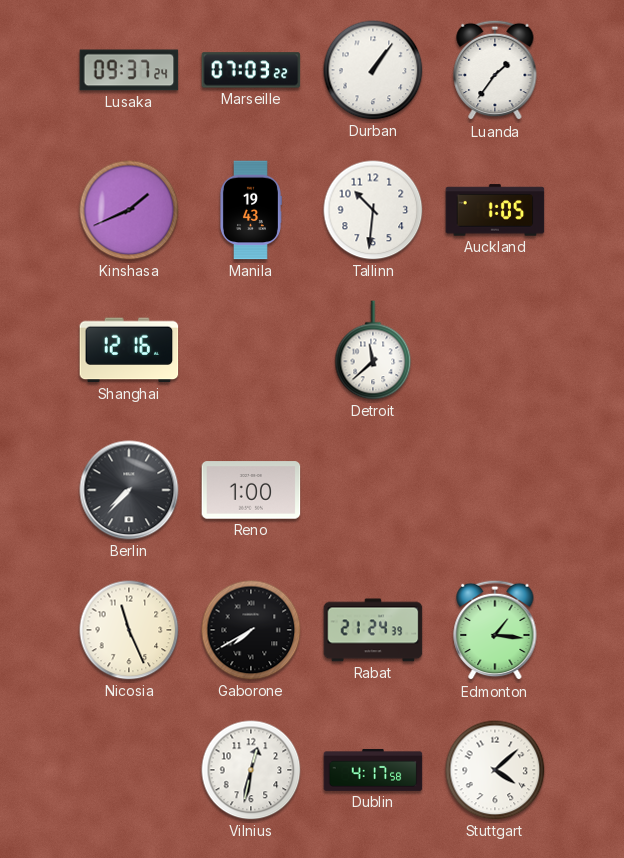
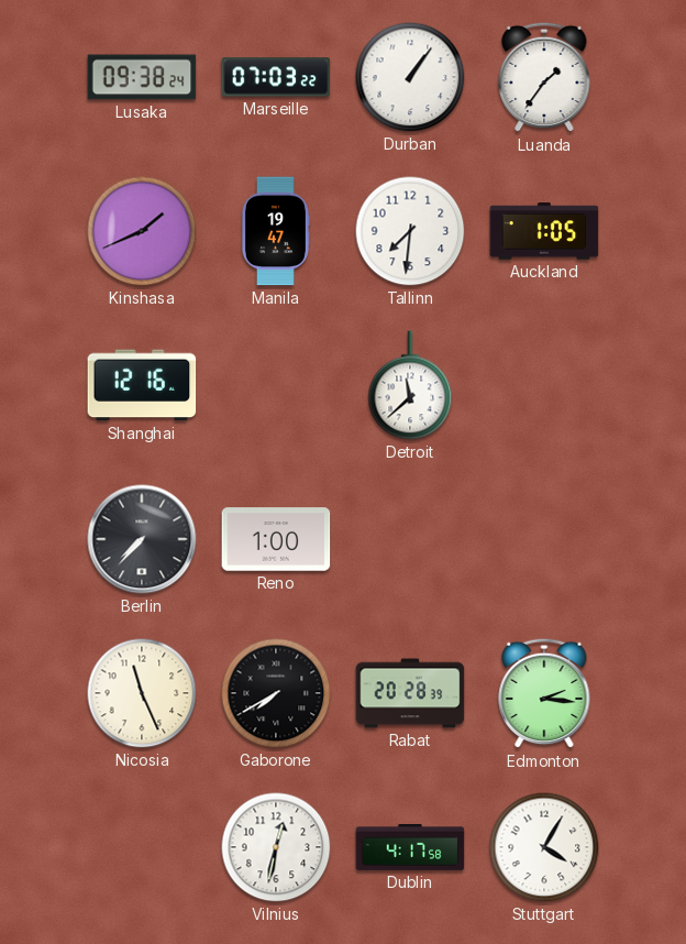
Lusaka: 09:37 -> 09:38 (142, 77)
Manila: 19:43 -> 19:47 (275, 231)
Tallinn: 10:31 -> 7:31 (410, 231)
Rabat: 21:24 -> 20:28 (410, 693)
Edmonton: 1:16 -> 2:16 (544, 693)
Stuttgart: 4:08 -> 4:05 (544, 847)
